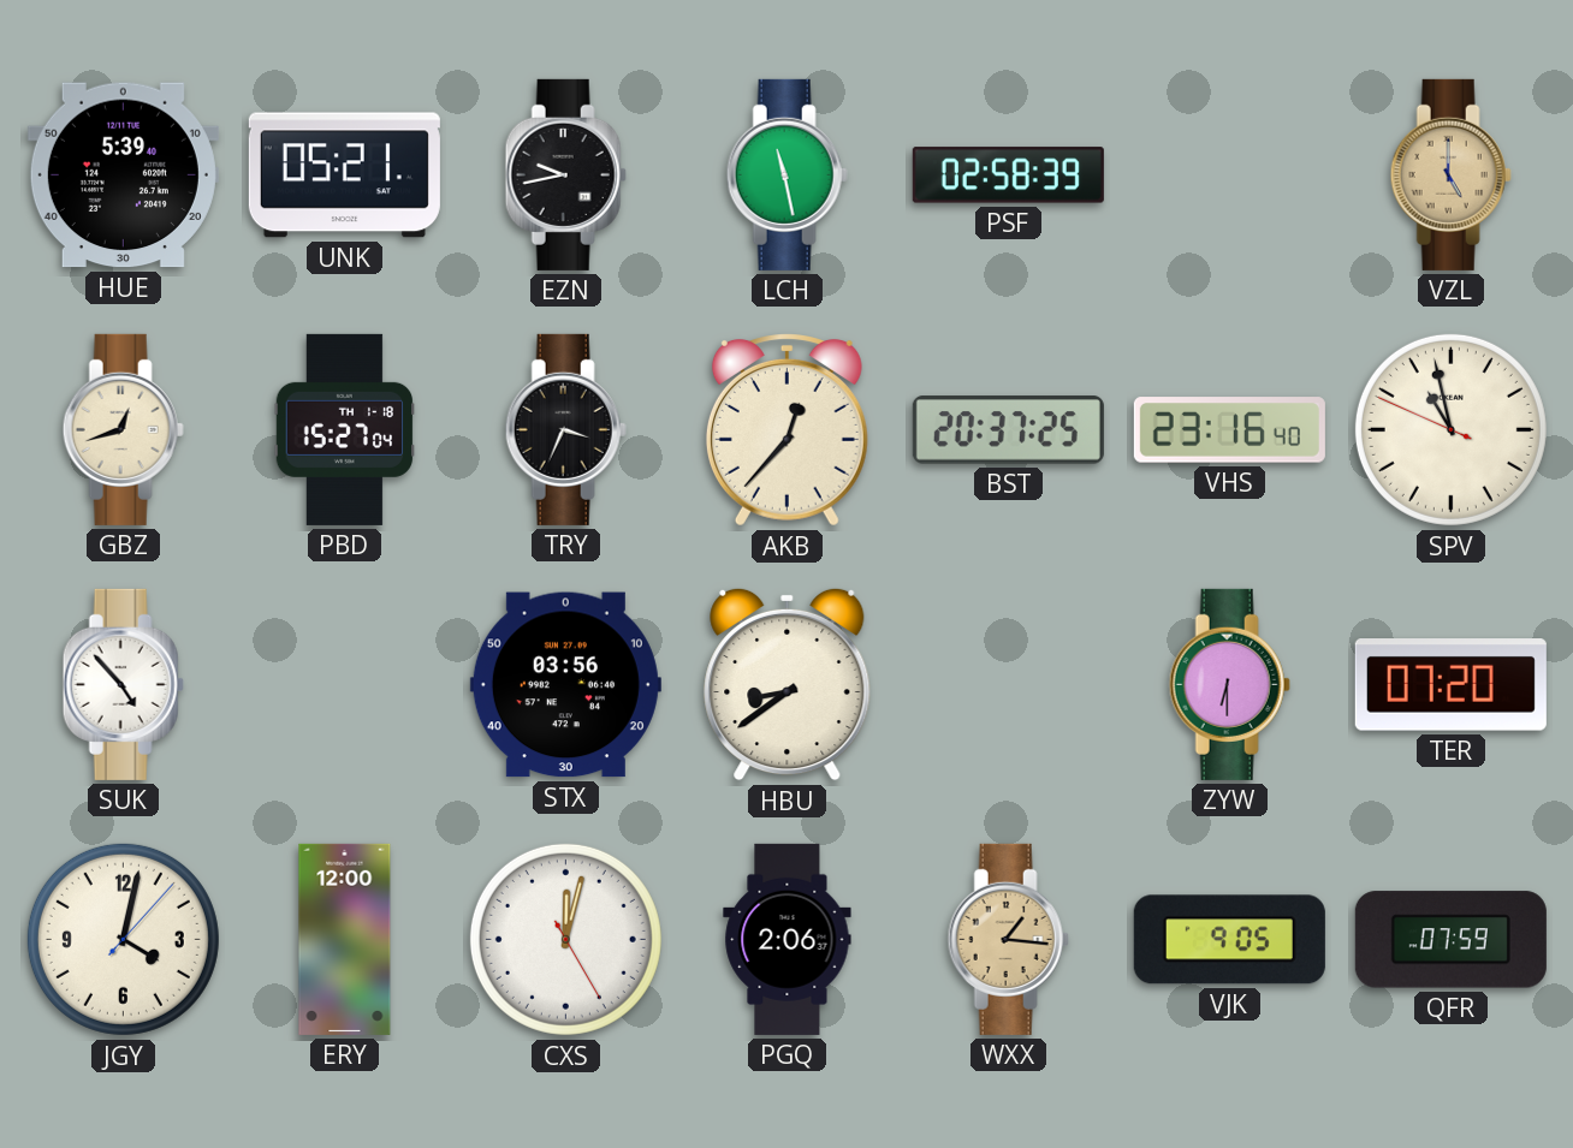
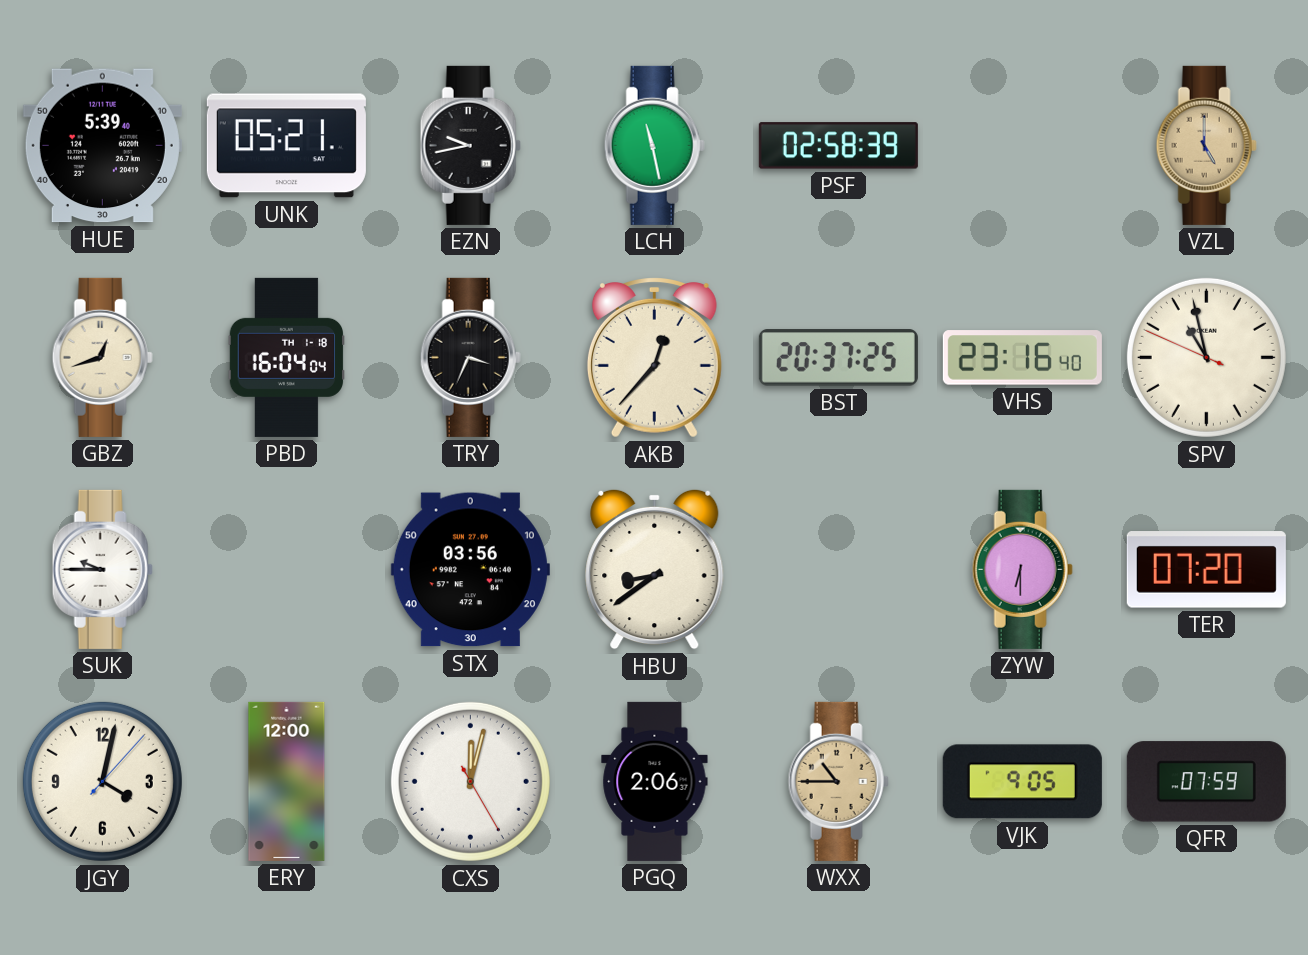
PBD: 15:27 -> 16:04 (286, 357)
SUK: 4:53 -> 9:45 (102, 569)
WXX: 1:16 -> 10:45 (838, 781)
